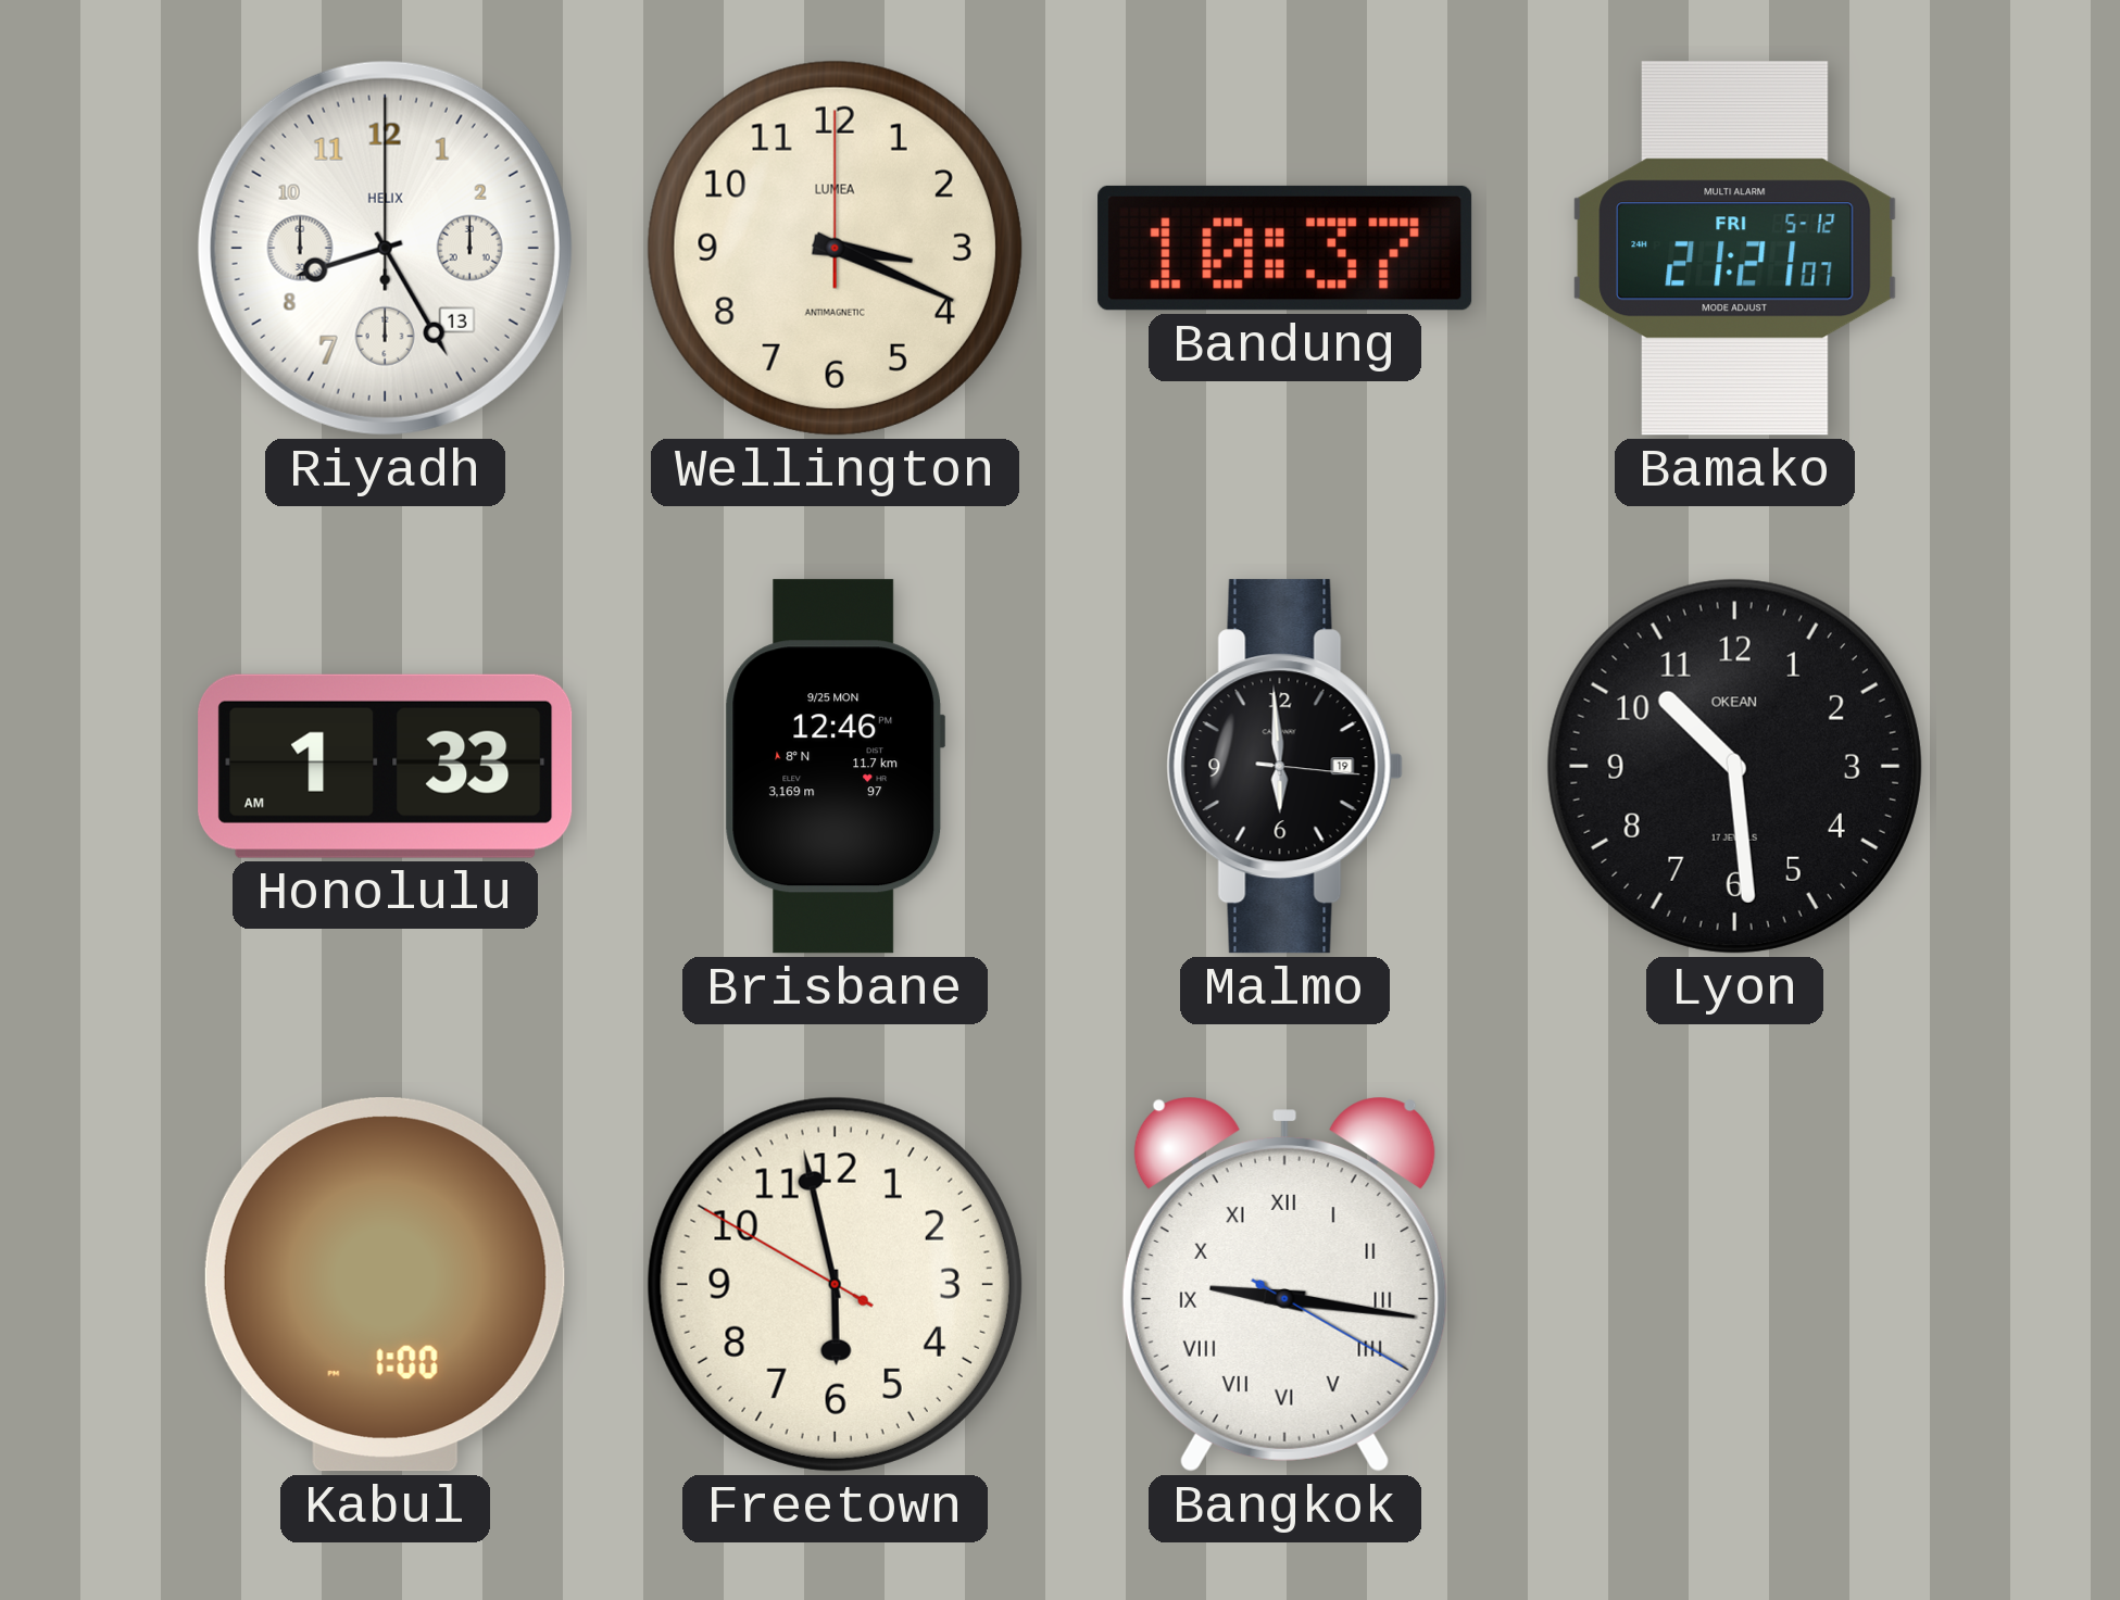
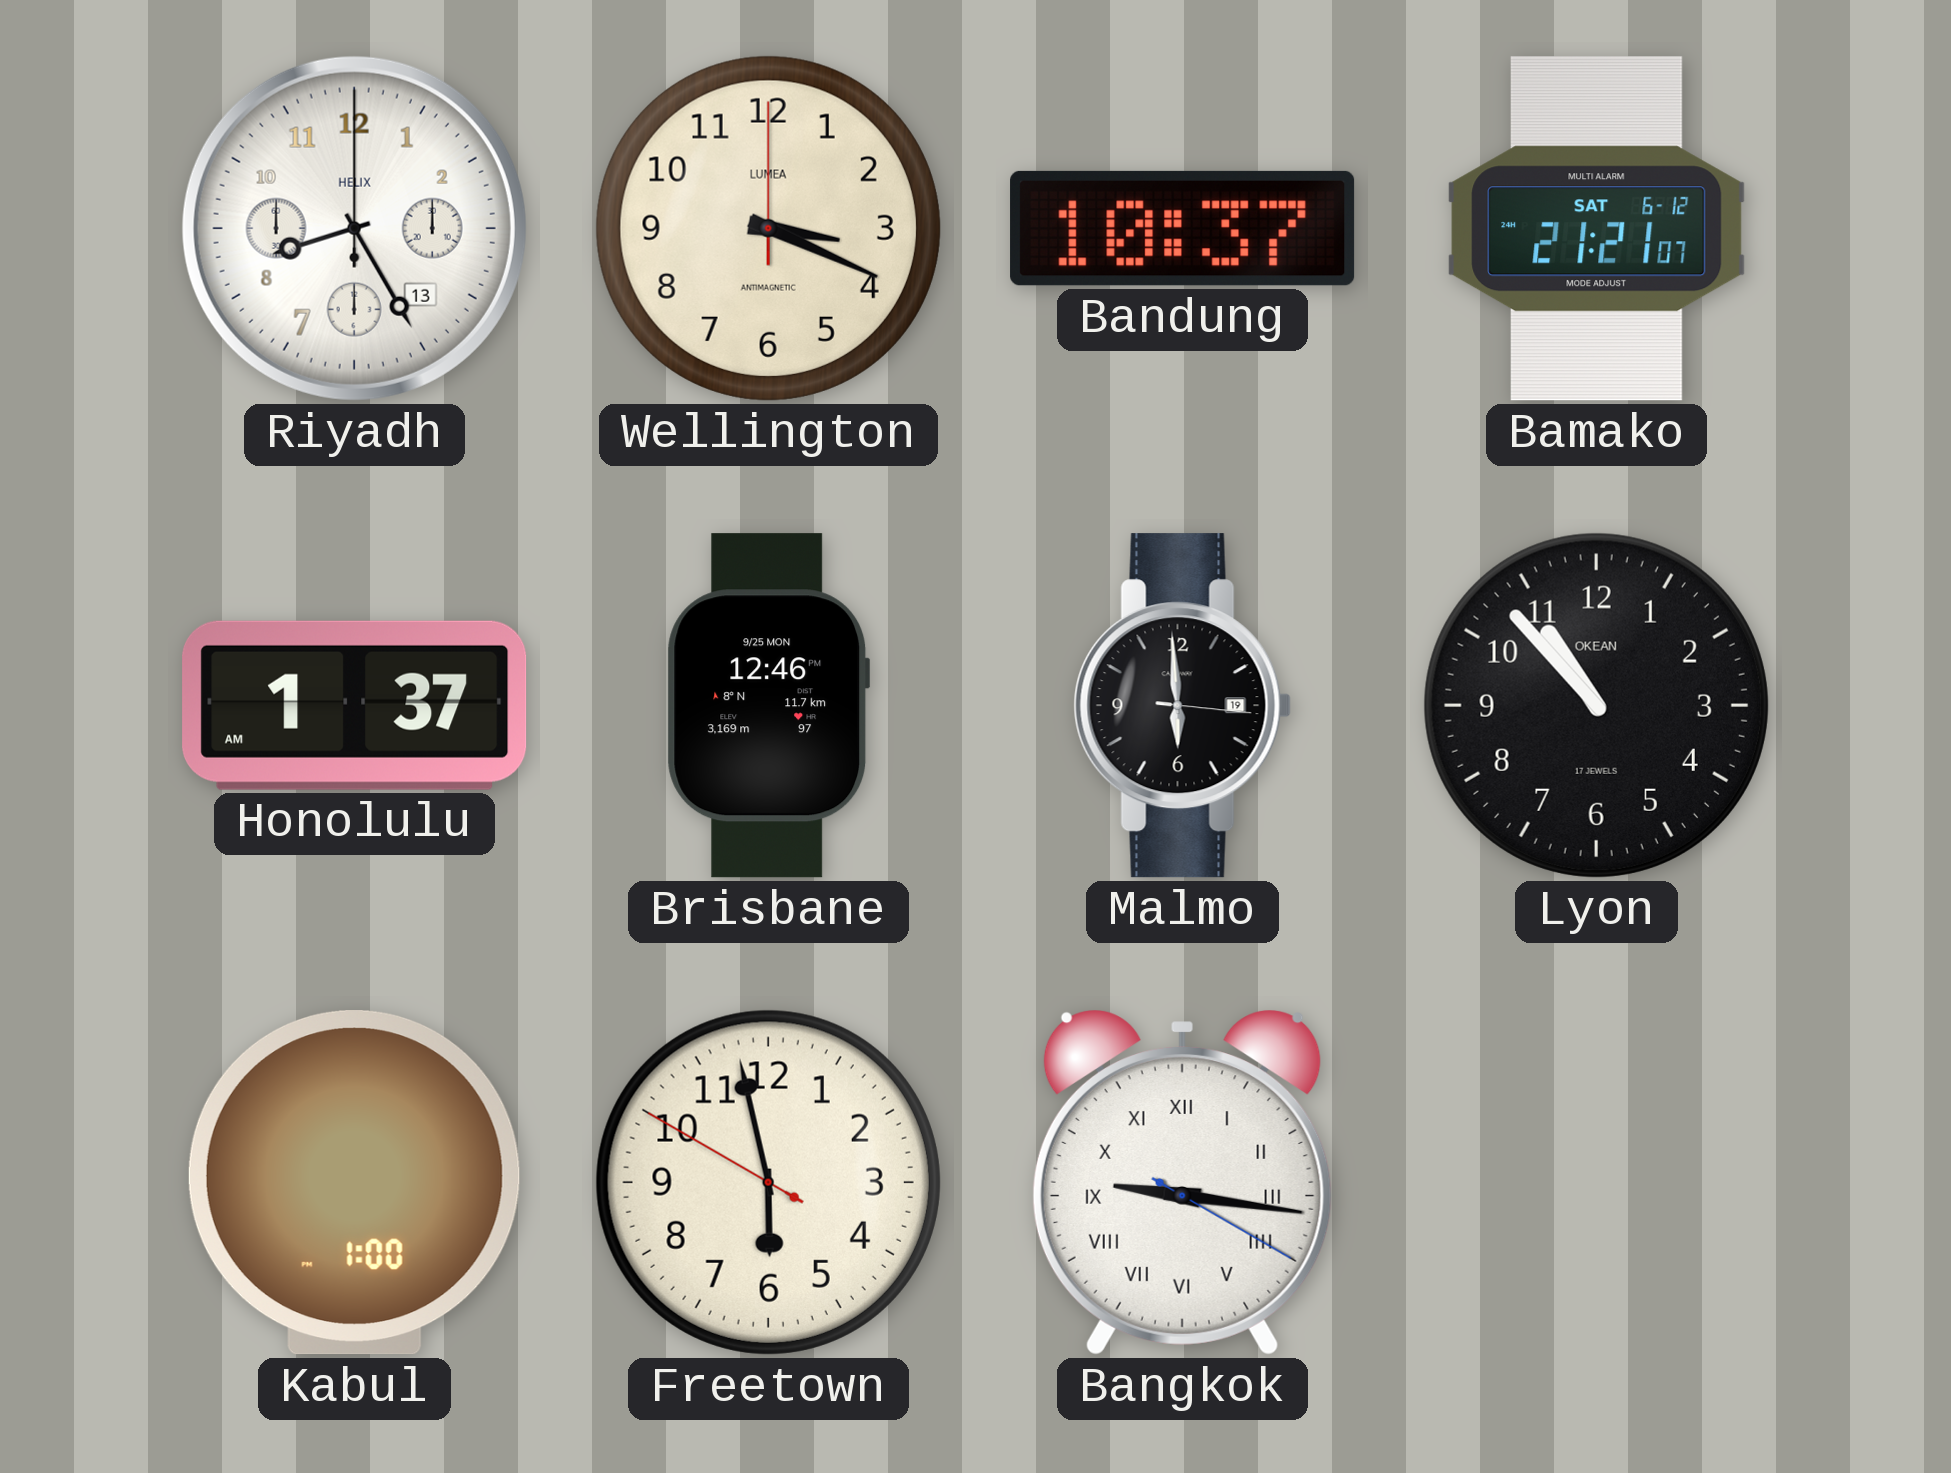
Bamako date: FRI 5-12 -> SAT 6-12 (1597, 229)
Honolulu: 1:33 -> 1:37 (355, 705)
Lyon: 10:29 -> 10:53 (1596, 705)
